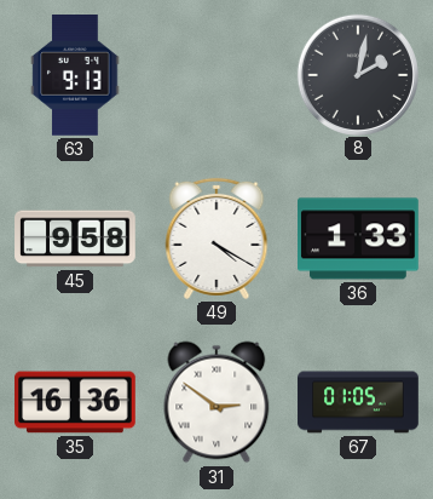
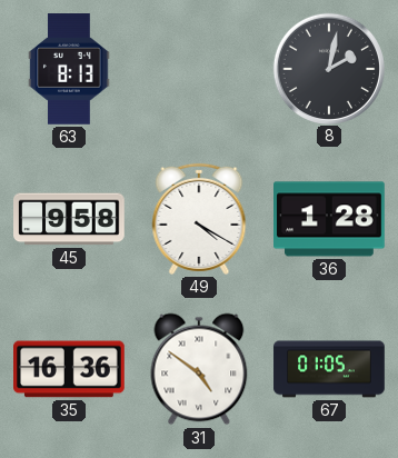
63: 9:13 -> 8:13 (69, 70)
36: 1:33 -> 1:28 (329, 219)
31: 2:51 -> 4:51 (199, 369)
